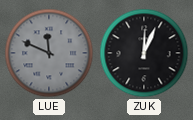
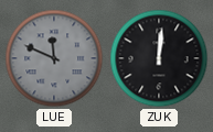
ZUK: 12:04 -> 12:01 (159, 58)
